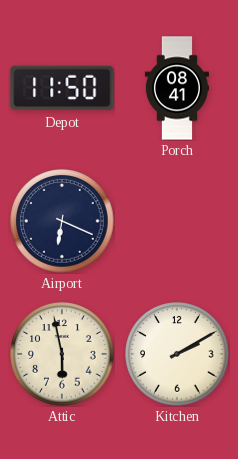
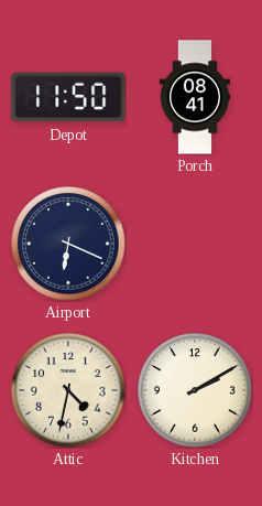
Attic: 5:58 -> 4:32 (68, 390)
